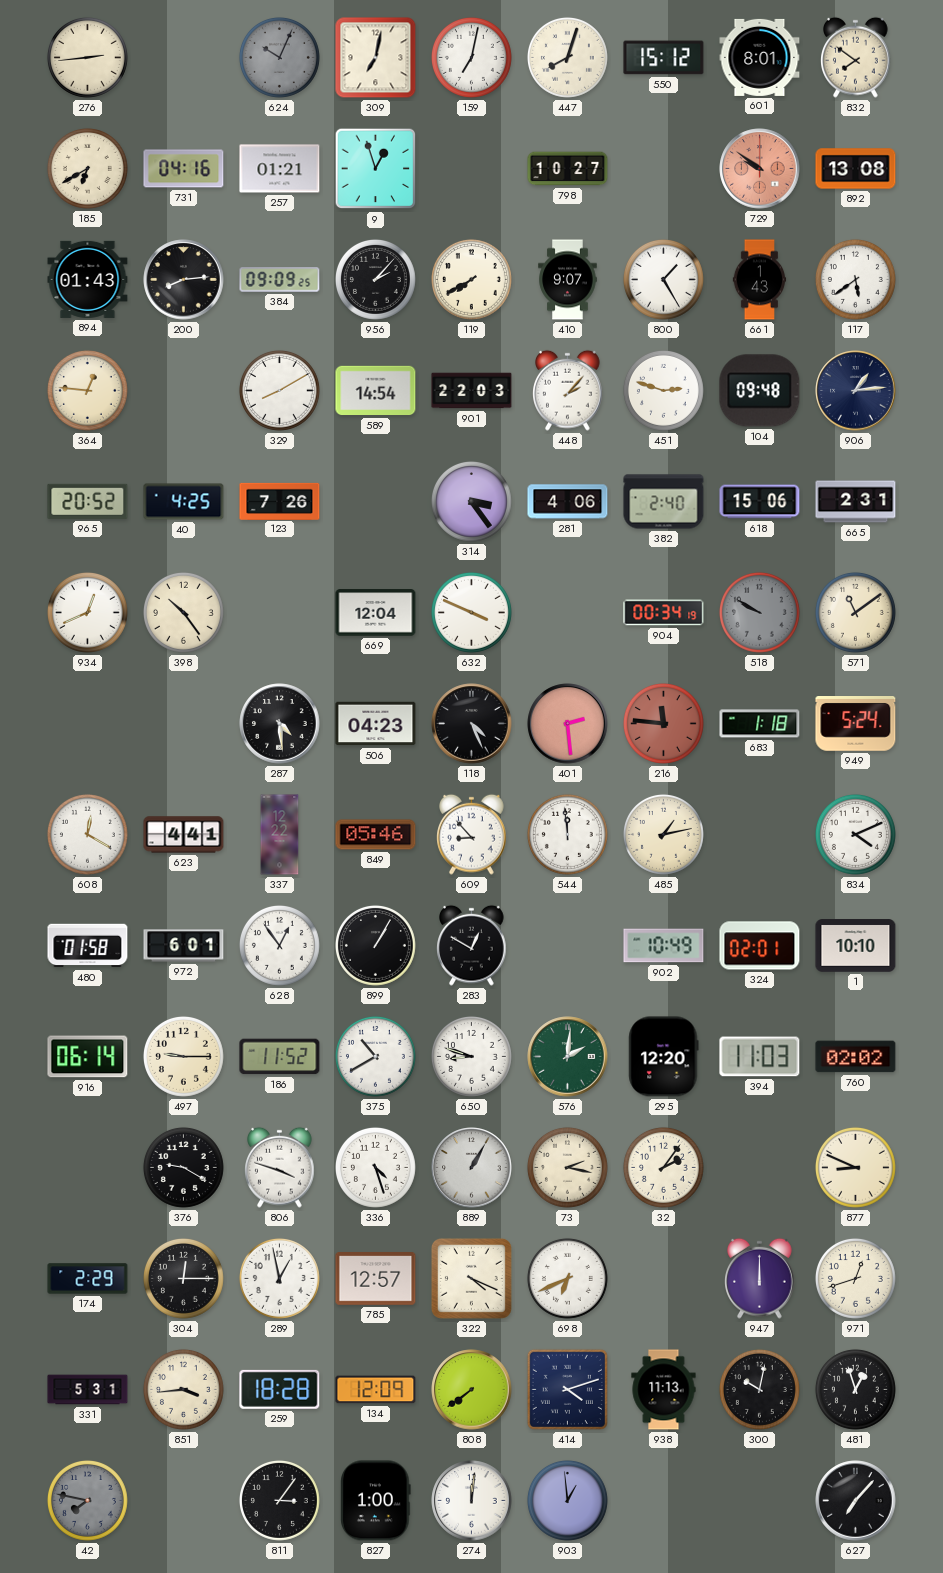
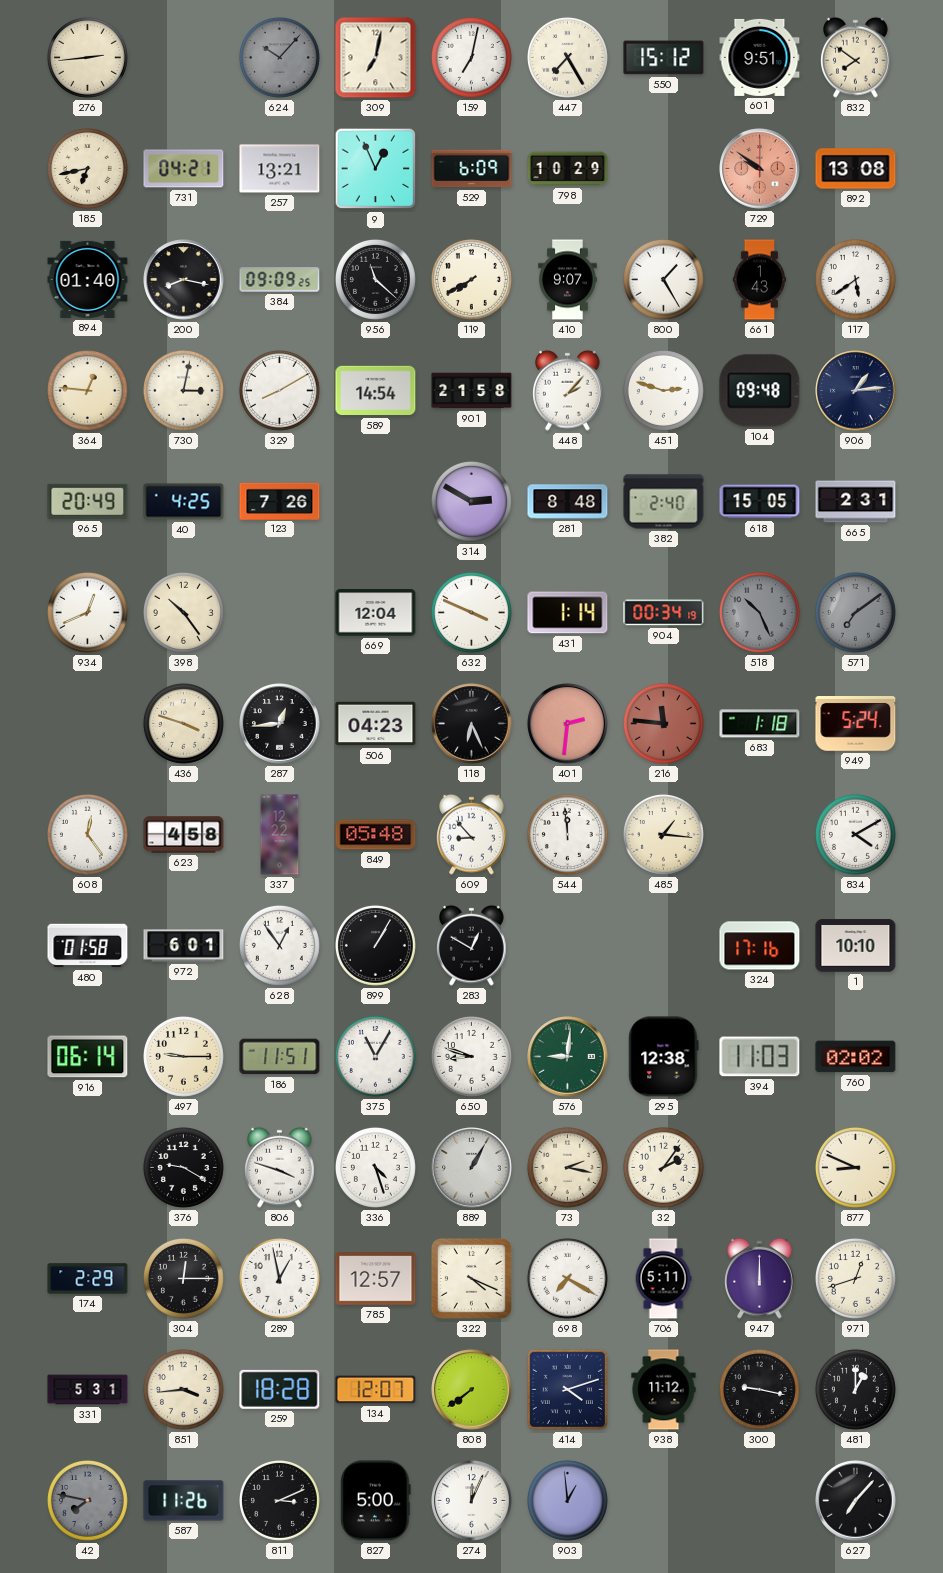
624: 10:04 -> 10:07 (279, 57)
447: 8:03 -> 7:25 (567, 57)
601: 8:01 -> 9:51 (760, 57)
185: 6:40 -> 6:43 (87, 168)
731: 04:16 -> 04:21 (184, 169)
257: 01:21 -> 13:21 (280, 169)
9: 12:57 -> 12:56 (376, 169)
529: none -> 6:09 (472, 169)
798: 10:27 -> 10:29 (568, 169)
894: 01:43 -> 01:40 (88, 279)
200: 8:14 -> 8:17 (184, 280)
956: 2:07 -> 11:22 (375, 279)
730: none -> 3:02 (183, 390)
901: 22:03 -> 21:58 (472, 391)
965: 20:52 -> 20:49 (88, 501)
314: 3:24 -> 2:50 (471, 501)
281: 4:06 -> 8:48 (568, 502)
618: 15:06 -> 15:05 (760, 502)
431: none -> 1:14 (568, 613)
518: 9:50 -> 10:26 (759, 612)
571: 11:09 -> 7:09 (855, 612)
571 dial: cream -> grey (855, 612)
436: none -> 3:48 (183, 723)
287: 4:29 -> 12:44 (280, 724)
118: 4:26 -> 6:26 (472, 724)
401: 2:29 -> 2:31 (568, 724)
608: 12:20 -> 12:24 (87, 834)
623: 4:41 -> 4:58 (184, 835)
849: 05:46 -> 05:48 (376, 835)
485: 1:13 -> 1:16 (663, 834)
834: 4:11 -> 4:10 (855, 834)
902: 10:49 -> none (664, 946)
324: 02:01 -> 17:16 (760, 946)
186: 11:52 -> 11:51 (280, 1057)
375: 10:40 -> 11:05 (375, 1056)
576: 2:01 -> 9:01 (568, 1057)
295: 12:20 -> 12:38 (664, 1057)
698: 6:41 -> 7:20 (567, 1278)
706: none -> 5:11 (663, 1279)
134: 12:09 -> 12:07 (376, 1390)
938: 11:13 -> 11:12 (664, 1390)
300: 10:02 -> 9:17 (759, 1389)
481: 12:57 -> 1:00 (855, 1389)
587: none -> 11:26 (184, 1501)
811: 3:06 -> 3:11 (279, 1500)
827: 1:00 -> 5:00 (376, 1501)
274: 12:01 -> 12:04 (472, 1501)
